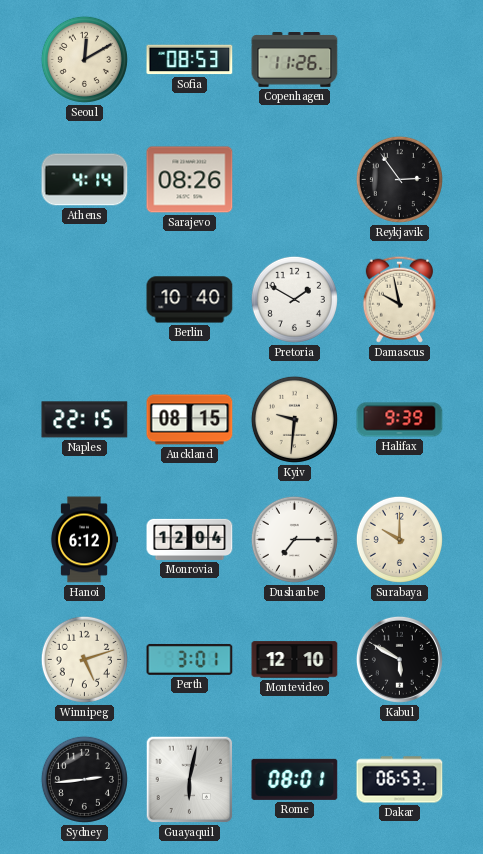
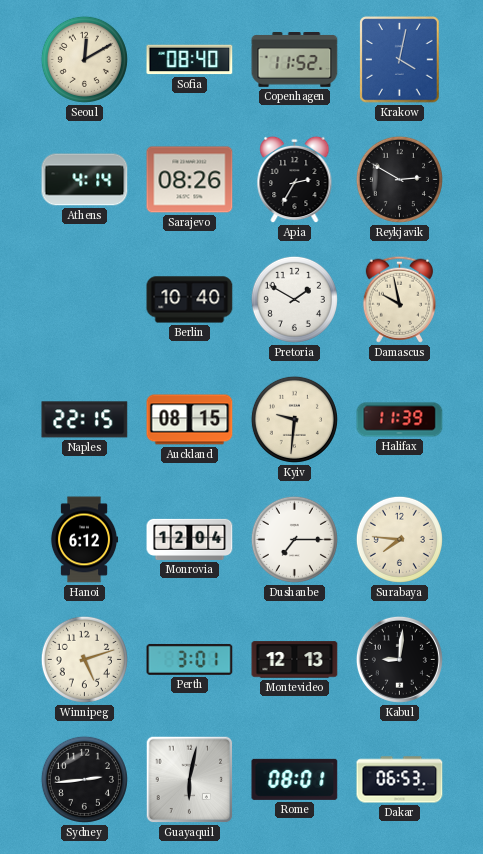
Sofia: 08:53 -> 08:40 (190, 60)
Copenhagen: 11:26 -> 11:52 (295, 60)
Krakow: none -> 4:02 (400, 60)
Apia: none -> 2:35 (295, 180)
Reykjavik: 2:54 -> 2:50 (399, 179)
Halifax: 9:39 -> 11:39 (400, 420)
Surabaya: 10:00 -> 7:46 (399, 539)
Montevideo: 12:10 -> 12:13 (295, 660)
Kabul: 5:50 -> 9:01 (399, 659)
